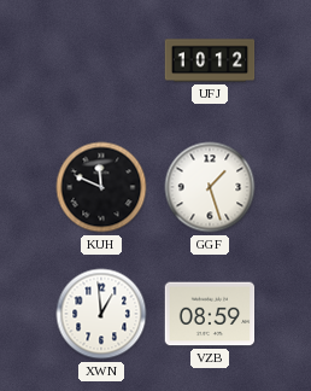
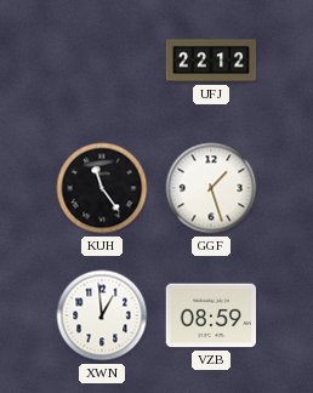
UFJ: 10:12 -> 22:12 (211, 61)
KUH: 11:49 -> 11:24 (102, 188)
